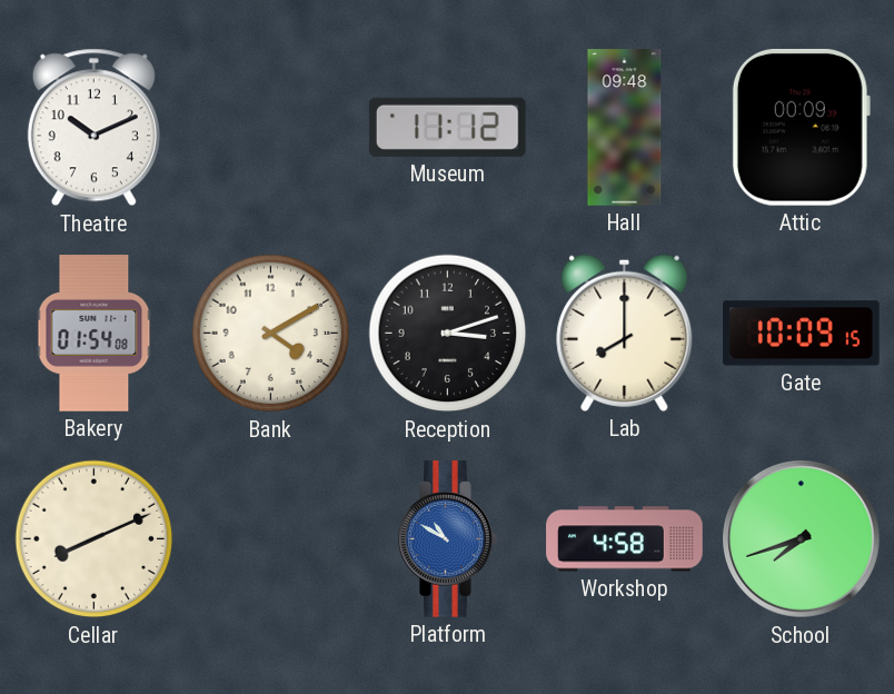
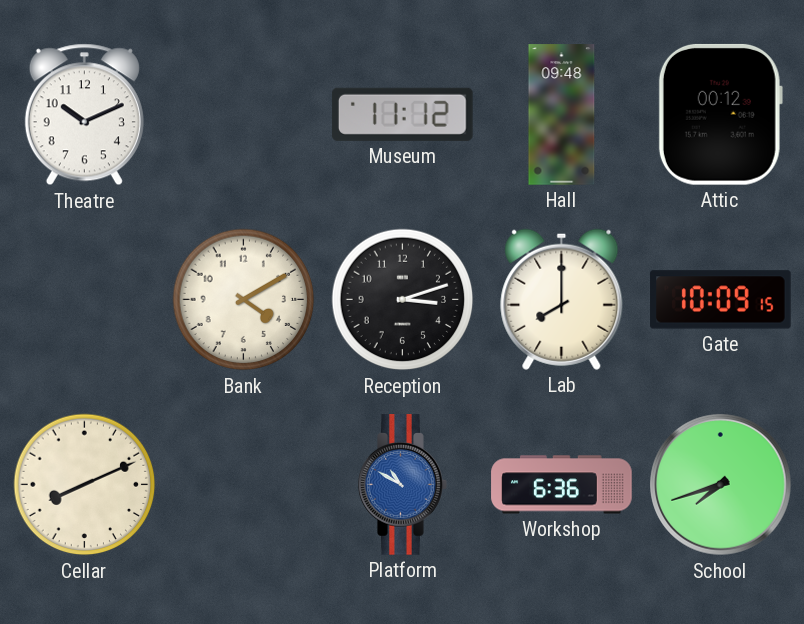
Attic: 00:09 -> 00:12 (720, 114)
Bakery: 01:54 -> none (95, 334)
Workshop: 4:58 -> 6:36 (562, 485)
